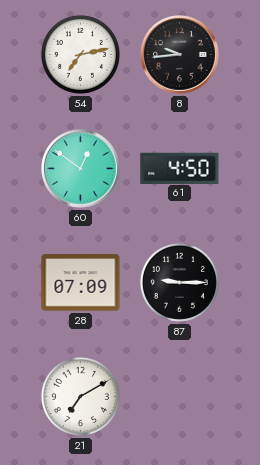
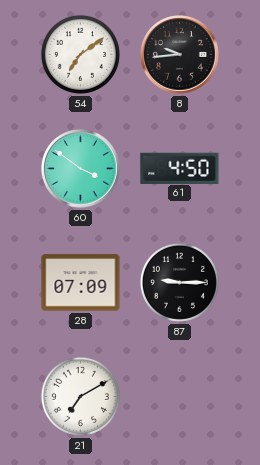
54: 7:13 -> 7:09 (80, 54)
60: 12:51 -> 3:51 (81, 169)
